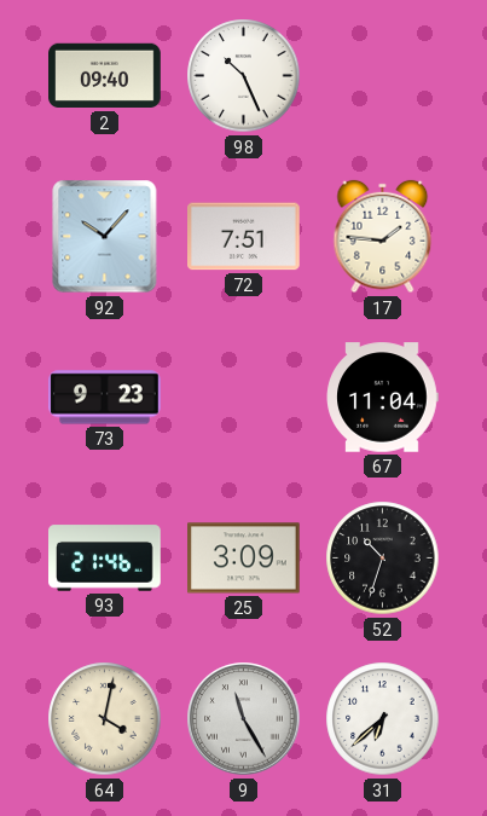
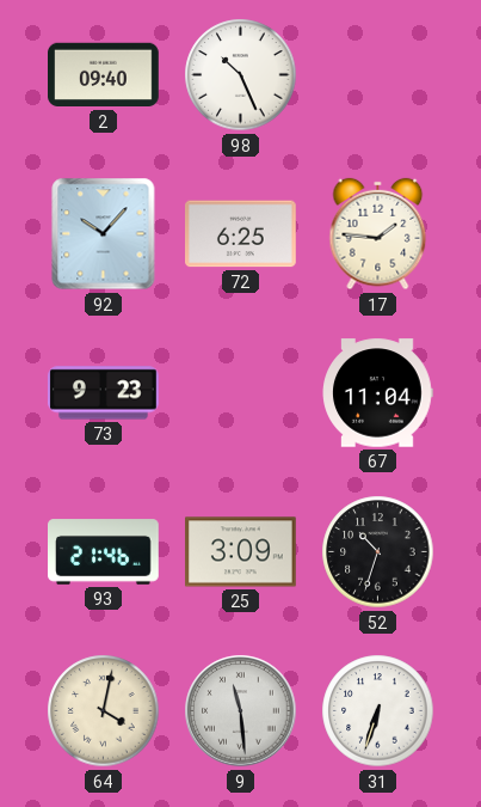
72: 7:51 -> 6:25 (241, 234)
9: 11:25 -> 11:29 (241, 711)
31: 6:38 -> 6:33 (378, 711)
